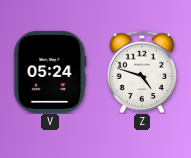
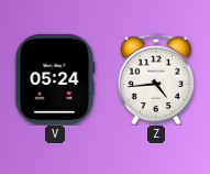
Z: 4:48 -> 4:44 (156, 79)
